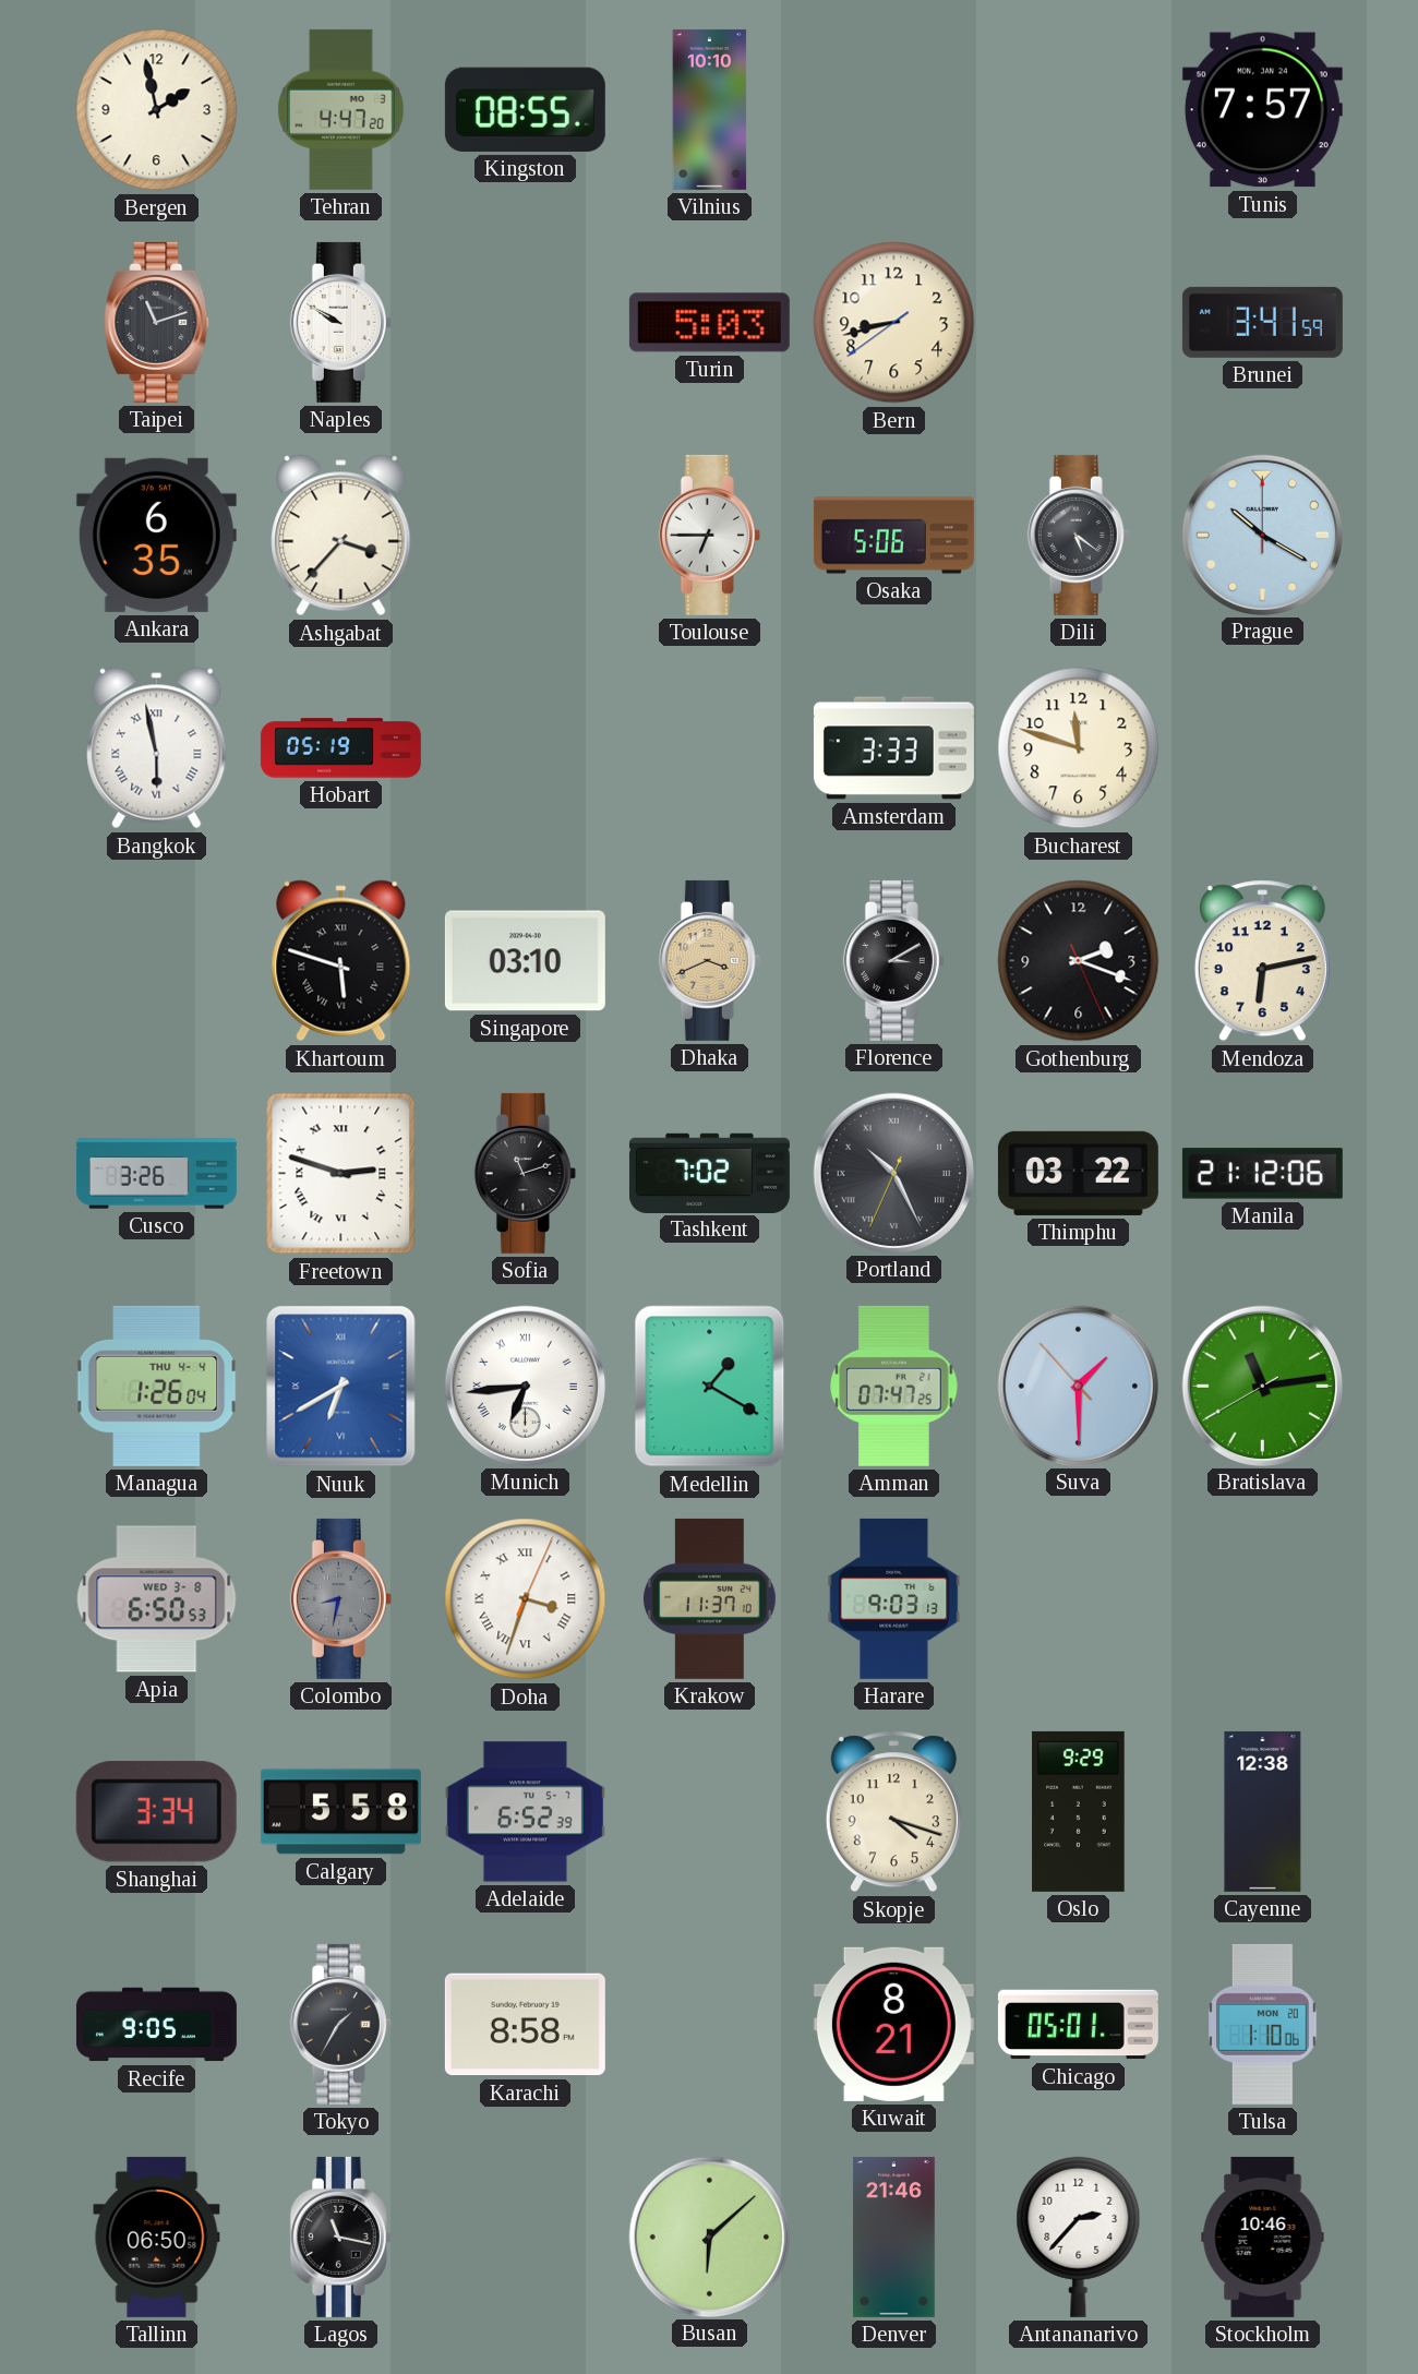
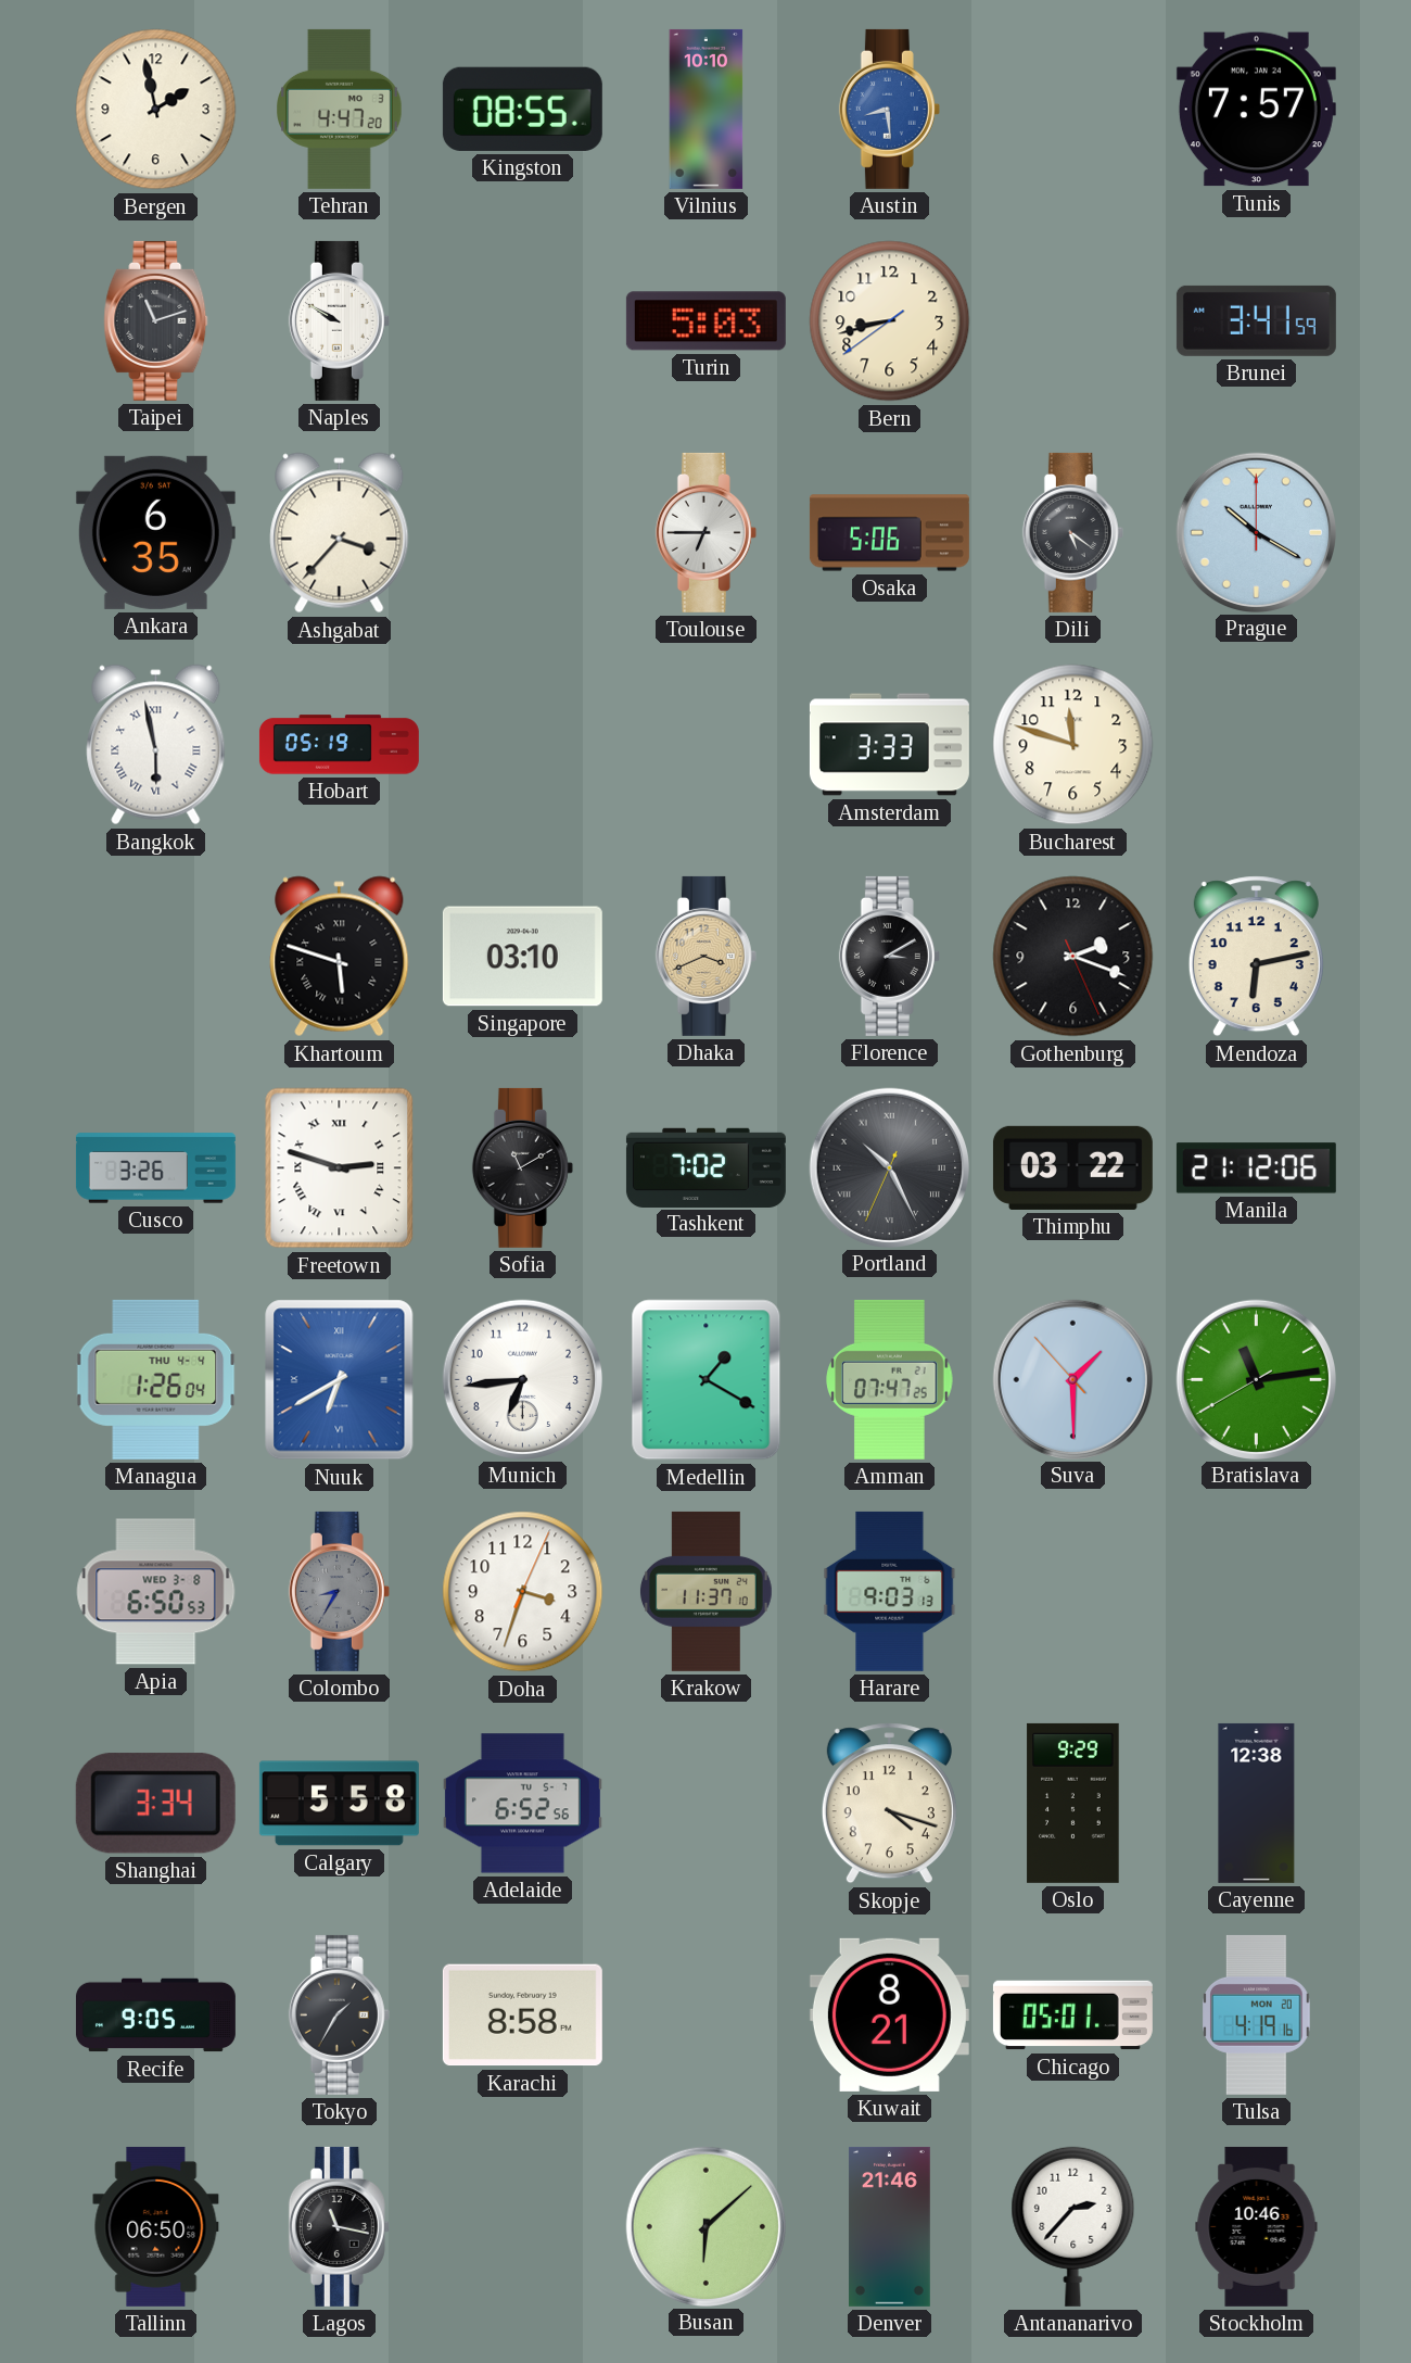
Austin: none -> 8:29 (889, 109)
Sofia: 11:12 -> 11:10 (522, 1167)
Munich numerals: Roman -> Arabic (522, 1379)
Colombo: 8:32 -> 8:35 (339, 1591)
Doha numerals: Roman -> Arabic (523, 1592)
Adelaide: 6:52:39 -> 6:52:56 (522, 1804)
Tulsa: 1:10 -> 4:19 (1257, 2014)
